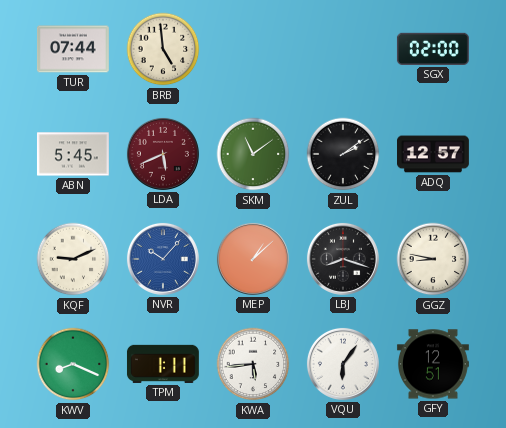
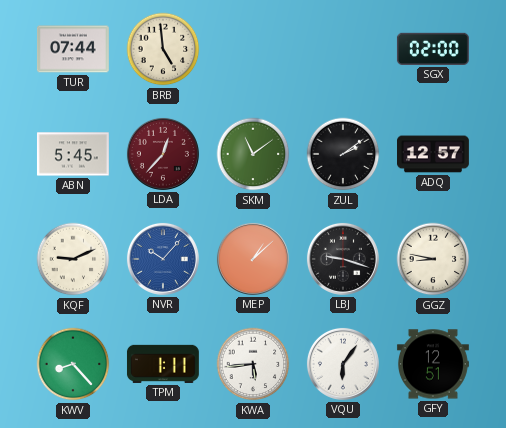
LDA: 5:41 -> 12:37 (163, 154)
LBJ: 8:18 -> 9:18 (343, 259)
KWV: 8:19 -> 8:23 (73, 364)
